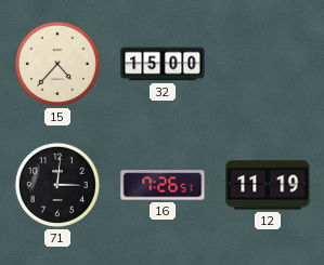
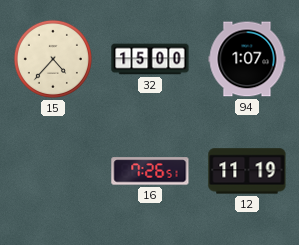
94: none -> 1:07 (247, 59)
71: 3:01 -> none (57, 185)
